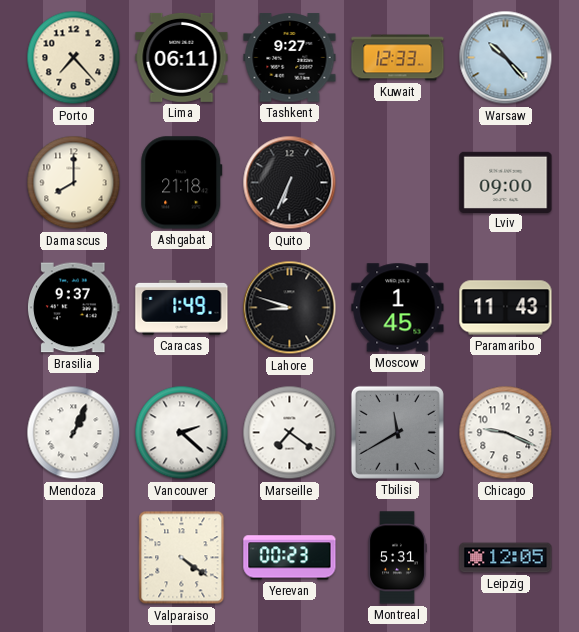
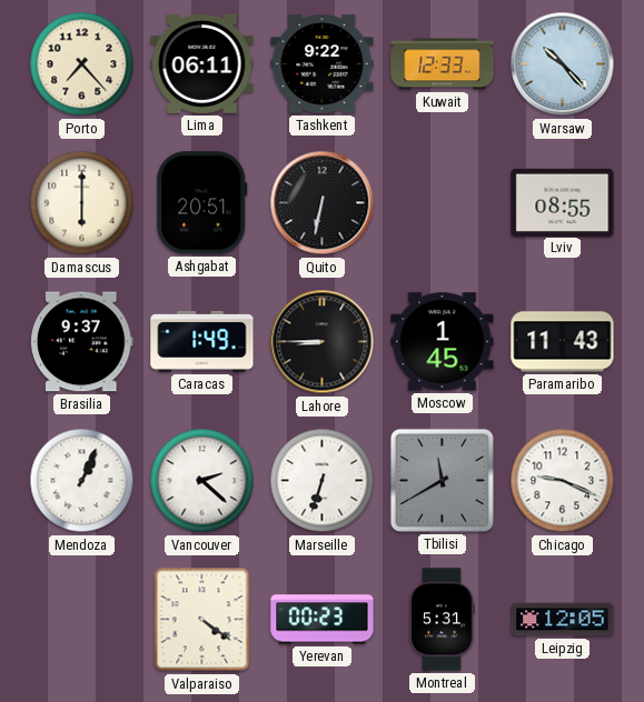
Tashkent: 9:27 -> 9:22 (323, 64)
Damascus: 8:00 -> 6:00 (82, 203)
Ashgabat: 21:18 -> 20:51 (202, 203)
Quito: 6:34 -> 6:32 (323, 203)
Lviv: 09:00 -> 08:55 (563, 202)
Lahore: 8:48 -> 8:45 (323, 342)
Marseille: 7:21 -> 6:33 (323, 481)
